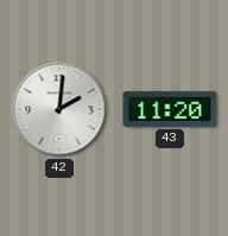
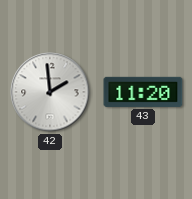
42: 2:01 -> 1:59 (50, 92)
